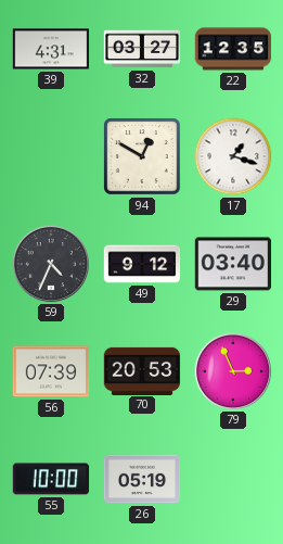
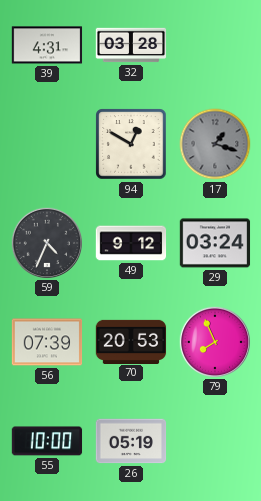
32: 03:27 -> 03:28 (131, 45)
22: 12:35 -> none (233, 49)
17 dial: white -> grey (215, 144)
29: 03:40 -> 03:24 (215, 243)
79: 2:56 -> 7:56 (214, 341)
